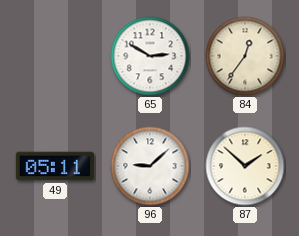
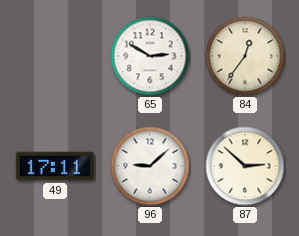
49: 05:11 -> 17:11 (55, 166)
87: 1:52 -> 2:52 (245, 166)
